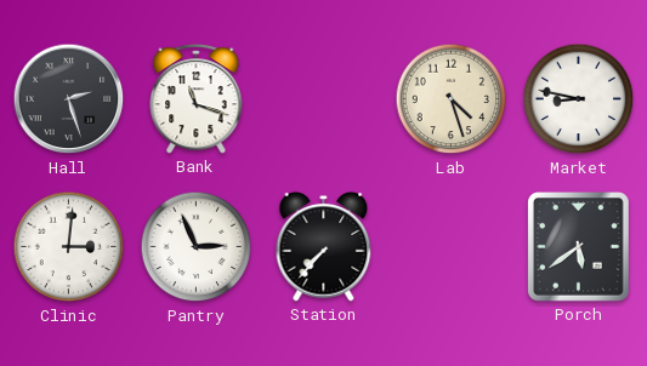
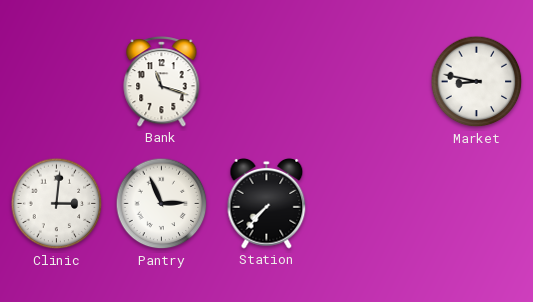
Hall: 2:27 -> none (69, 99)
Lab: 4:27 -> none (452, 99)
Porch: 5:39 -> none (579, 247)
